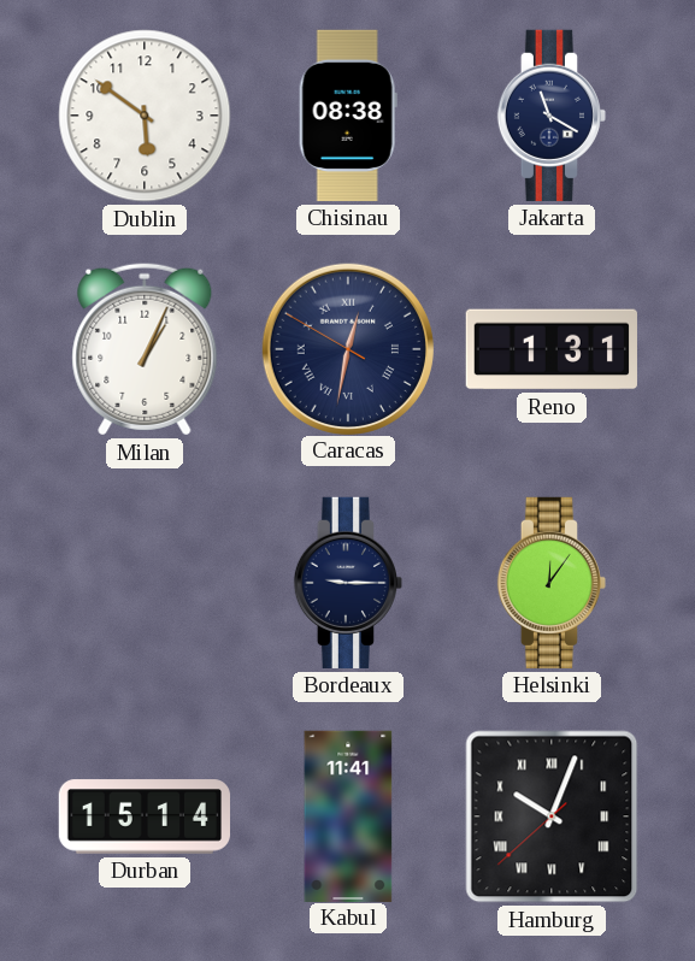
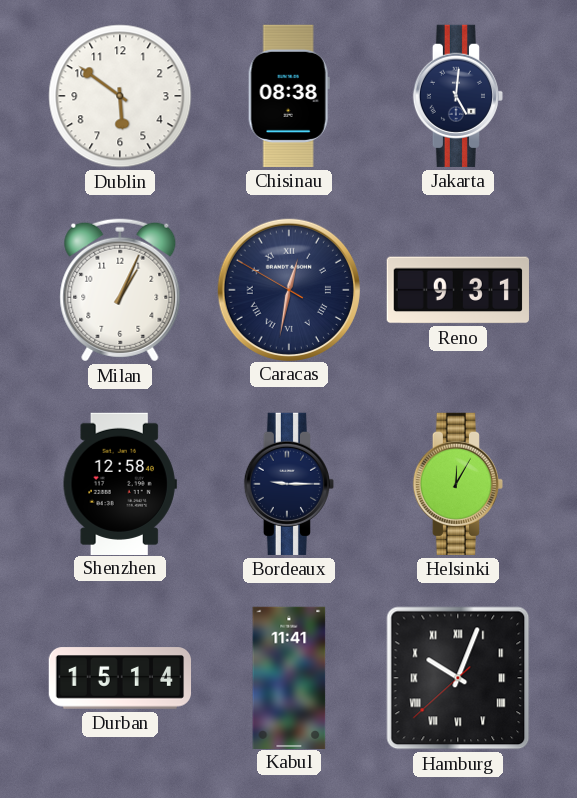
Jakarta: 11:20 -> 5:01 (457, 96)
Reno: 1:31 -> 9:31 (458, 290)
Shenzhen: none -> 12:58 (120, 483)
Helsinki: 12:06 -> 12:05 (457, 484)
